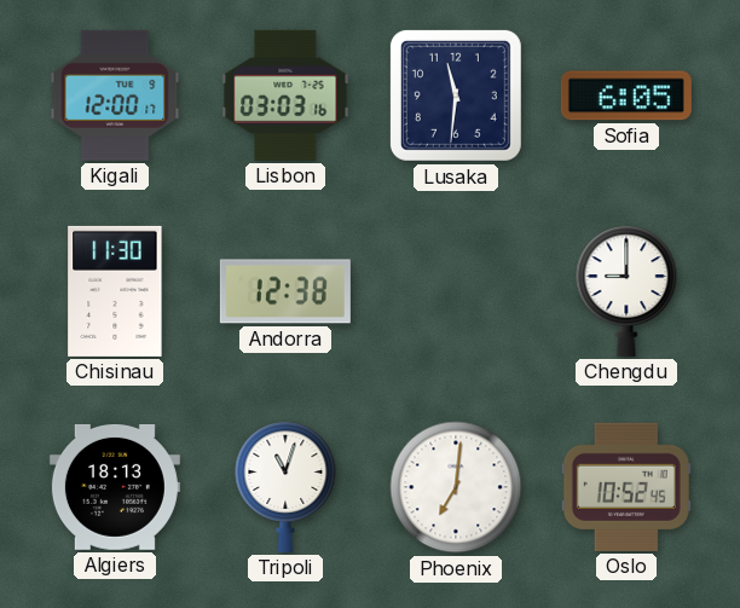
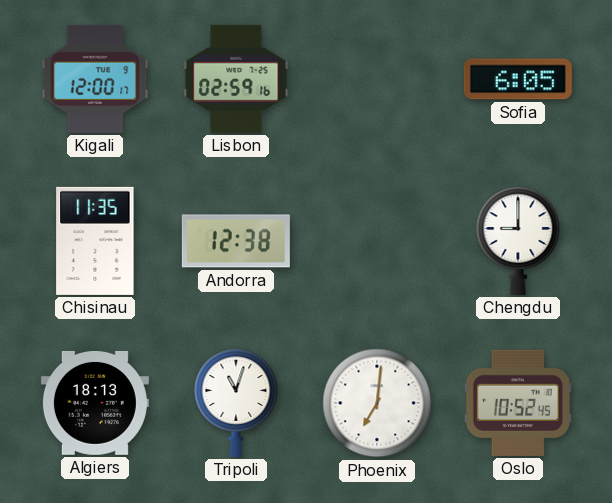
Lisbon: 03:03 -> 02:59 (236, 79)
Lusaka: 11:31 -> none (456, 95)
Chisinau: 11:30 -> 11:35 (95, 241)
